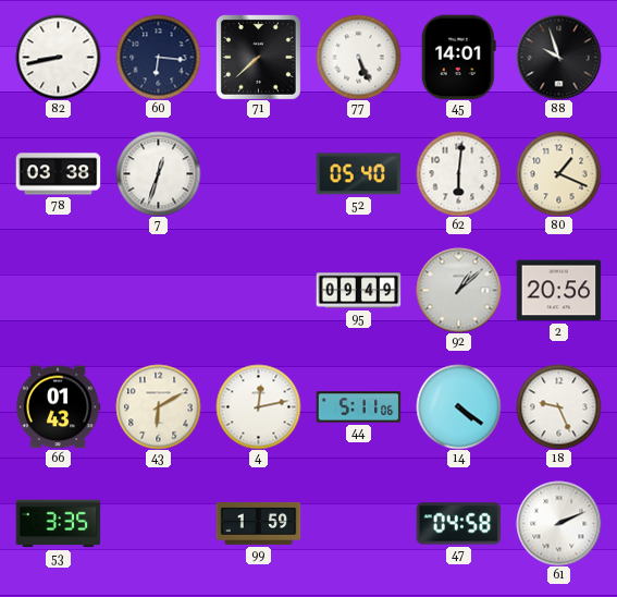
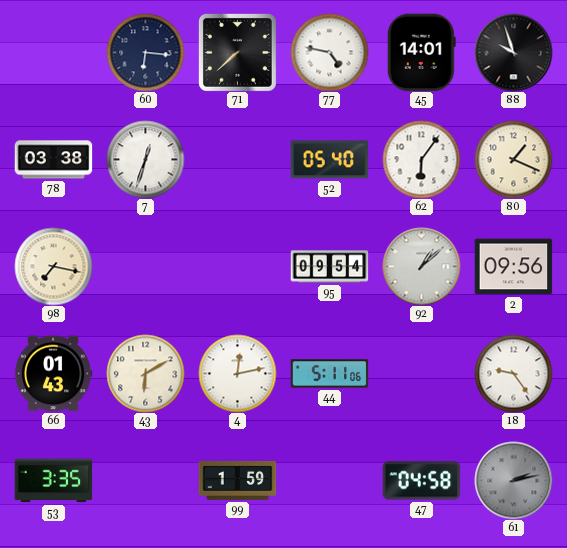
82: 8:43 -> none (58, 57)
77: 5:26 -> 4:47 (329, 52)
62: 6:01 -> 6:06 (421, 159)
98: none -> 7:17 (53, 266)
95: 09:49 -> 09:54 (329, 267)
2: 20:56 -> 09:56 (513, 267)
14: 4:21 -> none (458, 406)
18: 9:26 -> 9:24 (513, 373)
61: 2:11 -> 2:13 (513, 480)
61 dial: white -> grey (513, 480)
